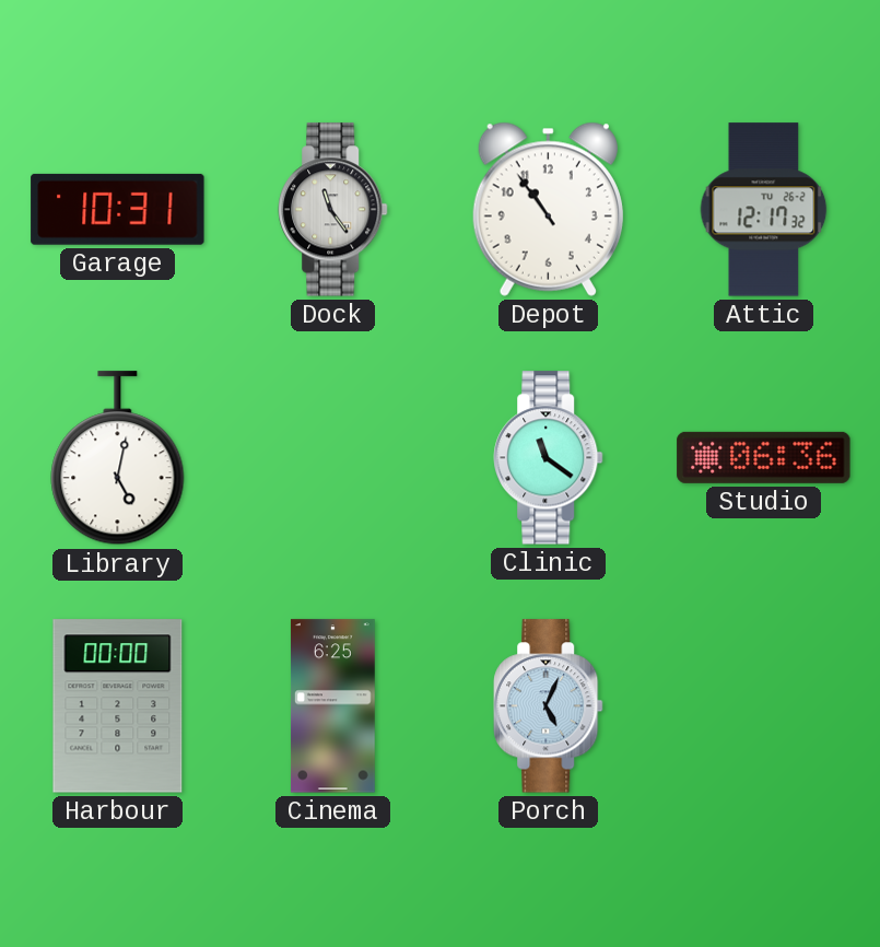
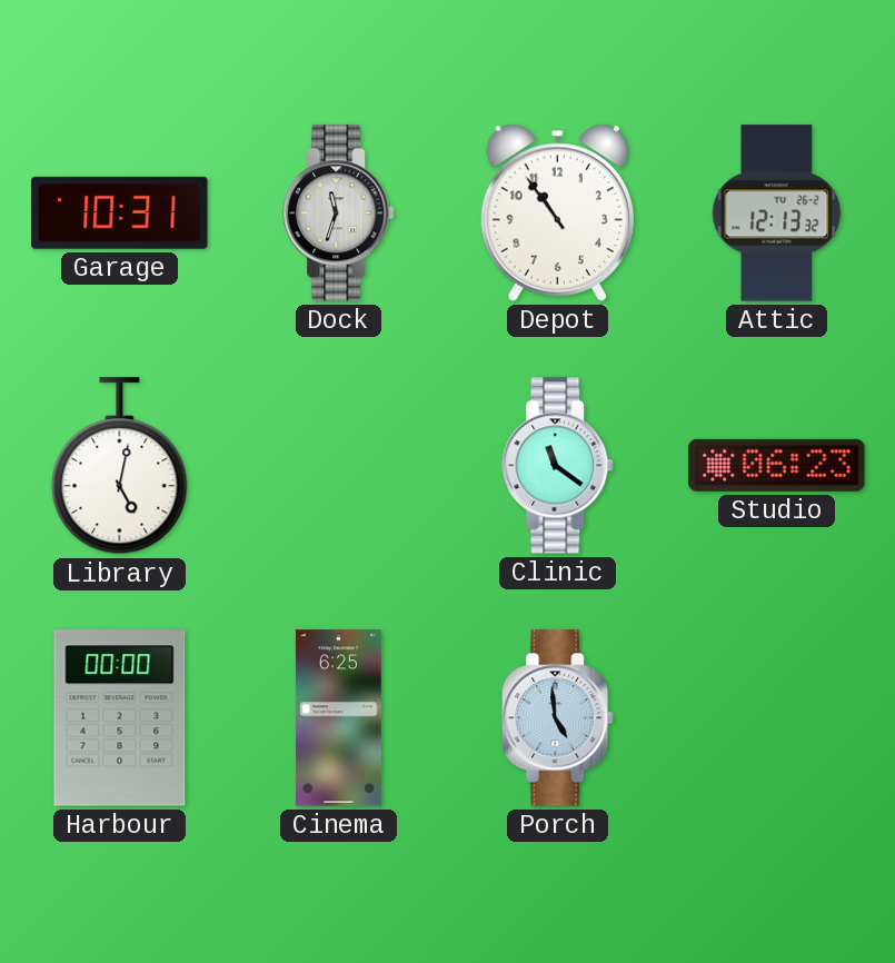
Dock: 11:24 -> 11:33 (339, 214)
Attic: 12:17 -> 12:13 (777, 214)
Studio: 06:36 -> 06:23 (777, 465)
Porch: 5:04 -> 4:59 (558, 718)
